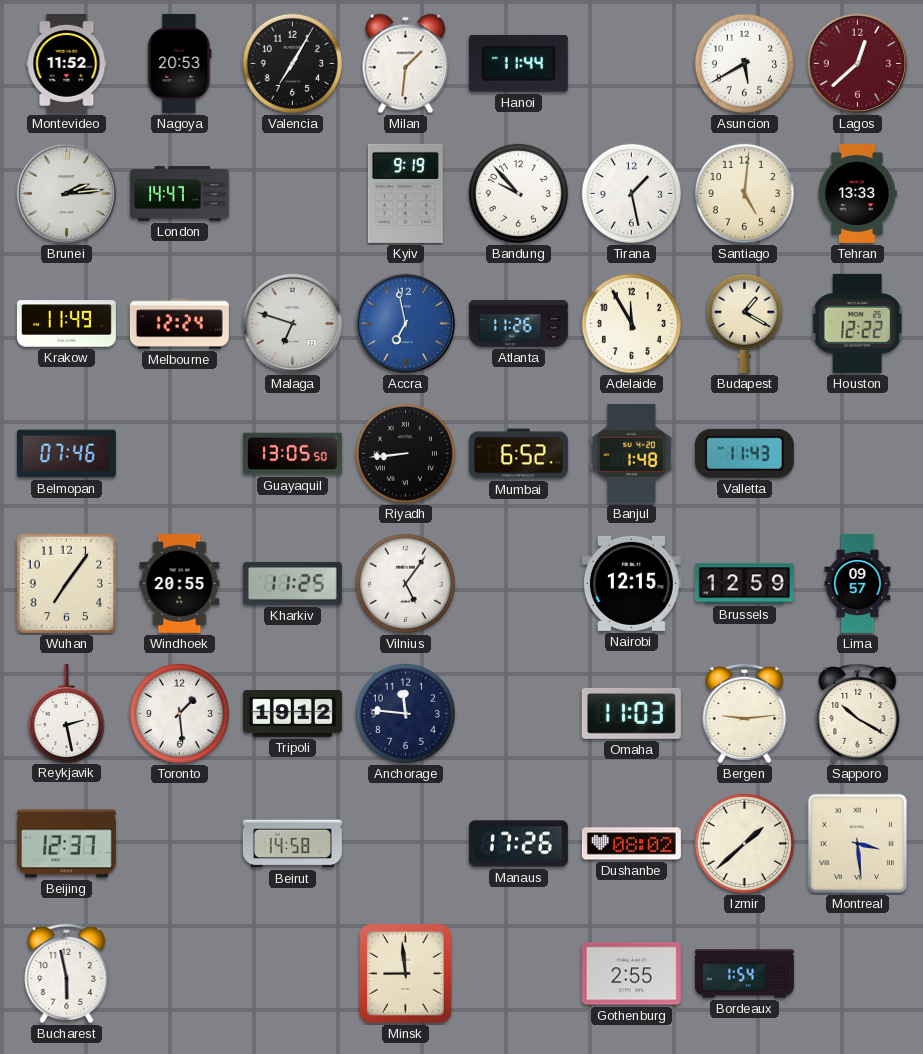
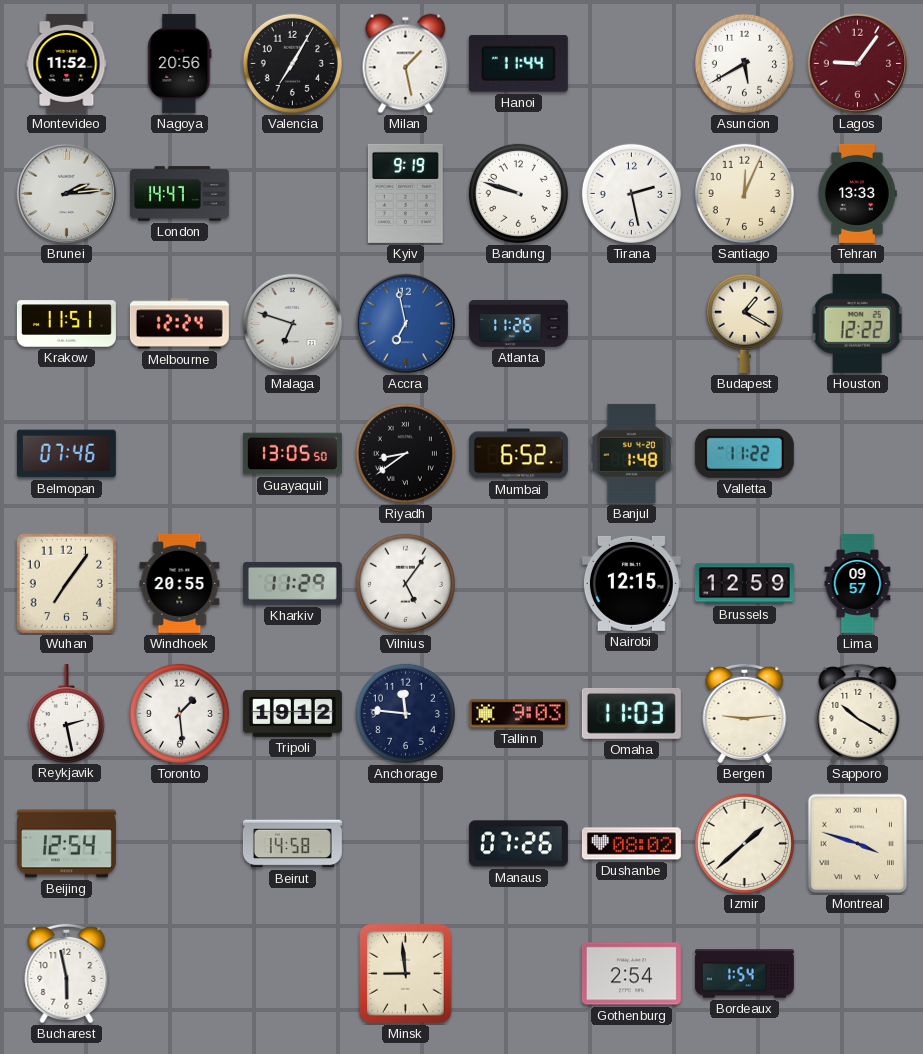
Nagoya: 20:53 -> 20:56 (180, 63)
Milan: 1:31 -> 1:28 (406, 64)
Lagos: 12:38 -> 9:06 (858, 64)
Bandung: 9:53 -> 9:48 (518, 193)
Tirana: 1:28 -> 2:28 (631, 193)
Santiago: 5:01 -> 12:04 (744, 193)
Krakow: 11:49 -> 11:51 (66, 324)
Adelaide: 11:55 -> none (631, 323)
Riyadh: 8:44 -> 8:39 (405, 453)
Valletta: 11:43 -> 11:22 (744, 453)
Kharkiv: 11:25 -> 11:29 (292, 583)
Tallinn: none -> 9:03 (518, 714)
Beijing: 12:37 -> 12:54 (66, 844)
Manaus: 17:26 -> 07:26 (518, 844)
Montreal: 3:29 -> 3:48 (858, 844)
Gothenburg: 2:55 -> 2:54 (631, 974)
